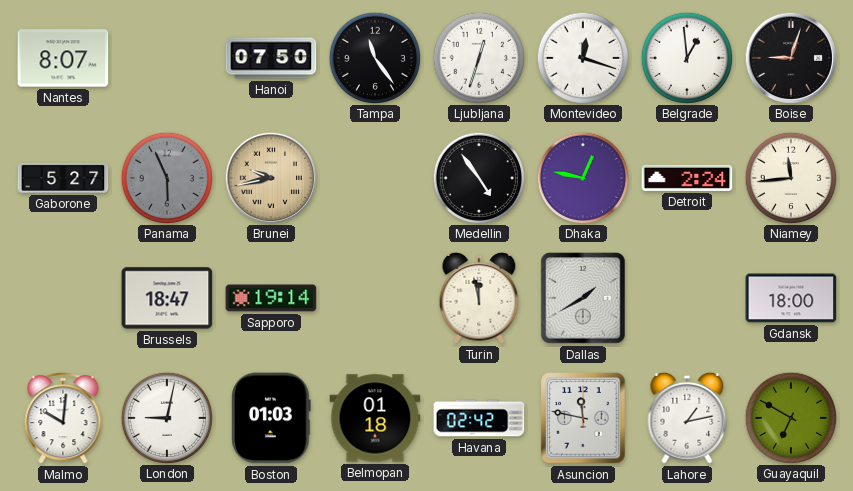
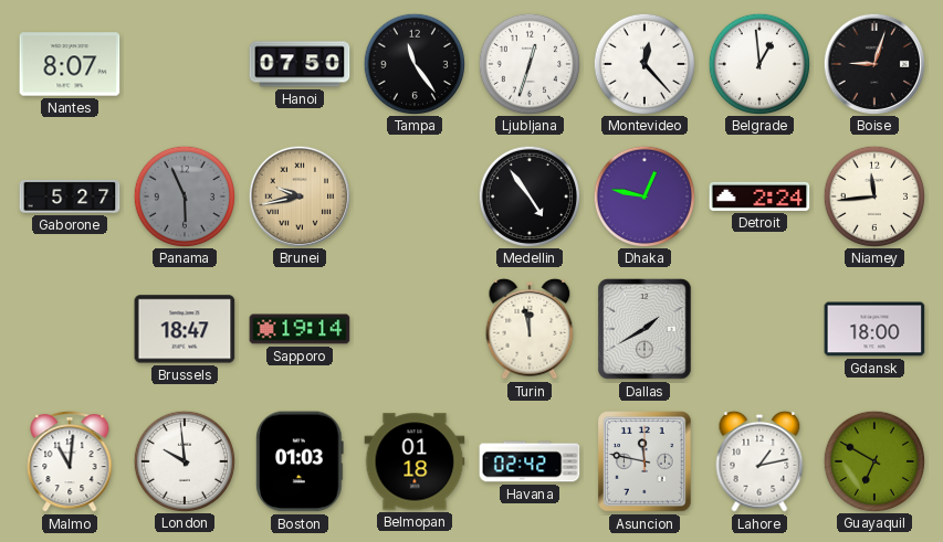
Montevideo: 12:18 -> 12:23 (643, 63)
Malmo: 10:01 -> 11:01 (70, 463)
London: 9:02 -> 9:59 (184, 460)
